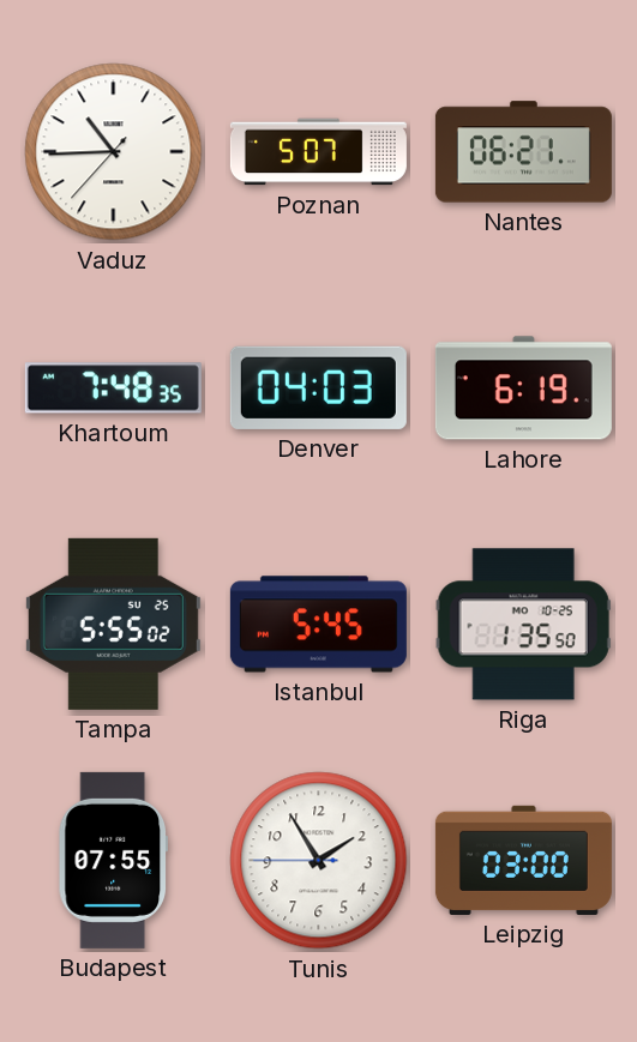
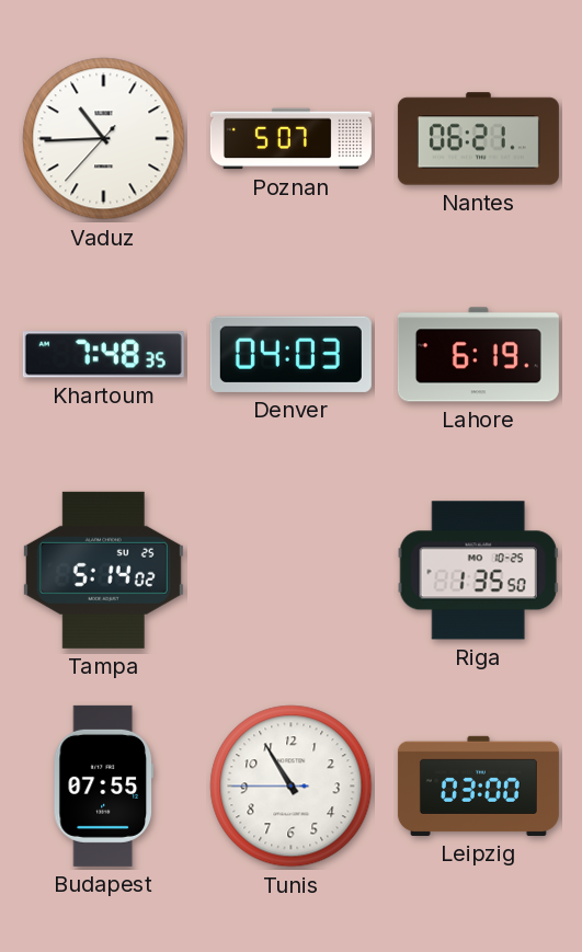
Tampa: 5:55 -> 5:14 (103, 570)
Istanbul: 5:45 -> none (318, 625)
Tunis: 1:54 -> 10:54 (292, 787)
